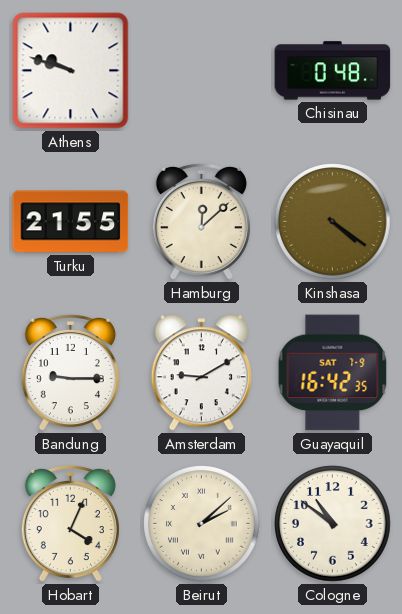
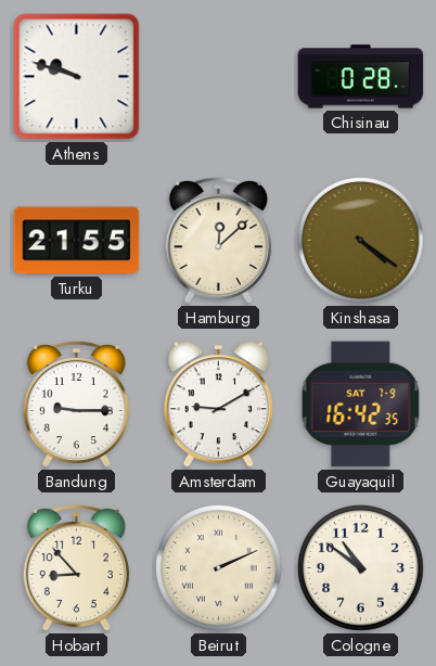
Chisinau: 0:48 -> 0:28 (361, 77)
Hobart: 4:04 -> 8:53 (76, 568)
Beirut: 2:08 -> 2:11 (219, 568)
